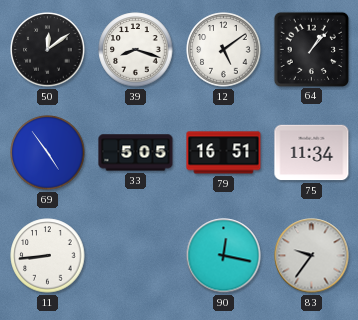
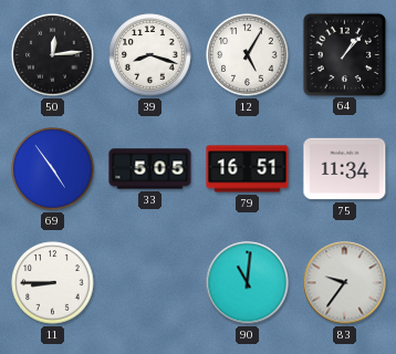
50: 12:09 -> 12:14 (53, 55)
12: 5:09 -> 5:05 (248, 55)
11: 8:44 -> 8:45 (53, 283)
90: 12:17 -> 11:01 (248, 283)
